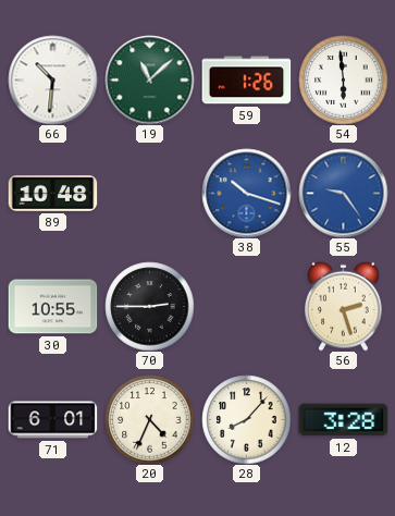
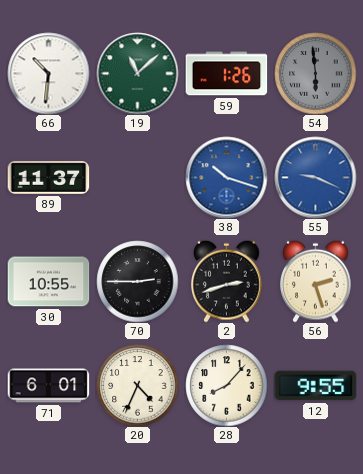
54 dial: white -> grey (315, 73)
89: 10:48 -> 11:37 (48, 177)
55: 9:24 -> 9:19 (315, 177)
2: none -> 2:42 (227, 281)
12: 3:28 -> 9:55 (315, 386)
